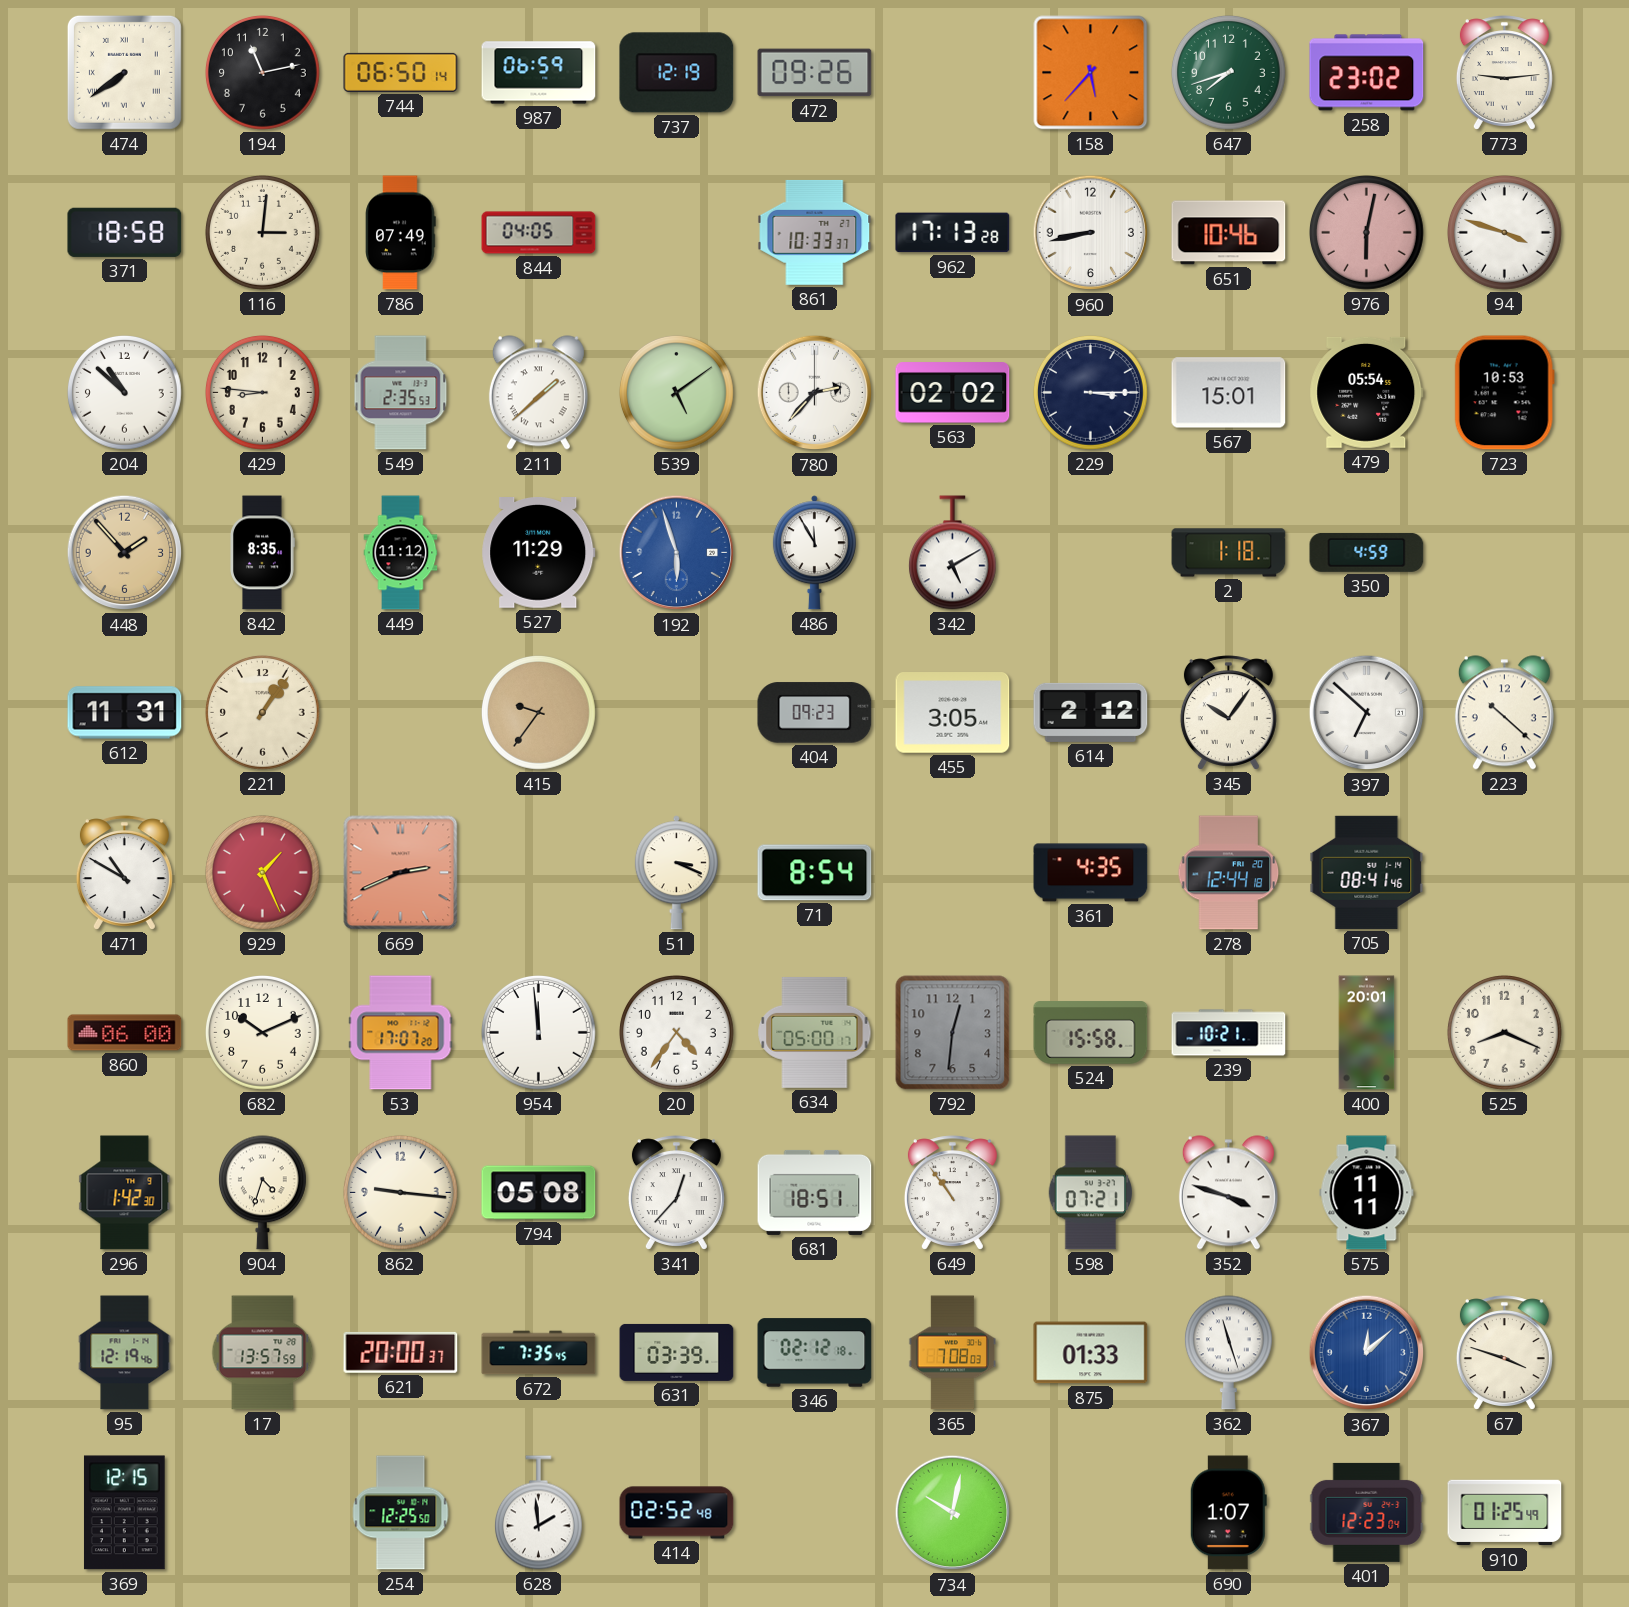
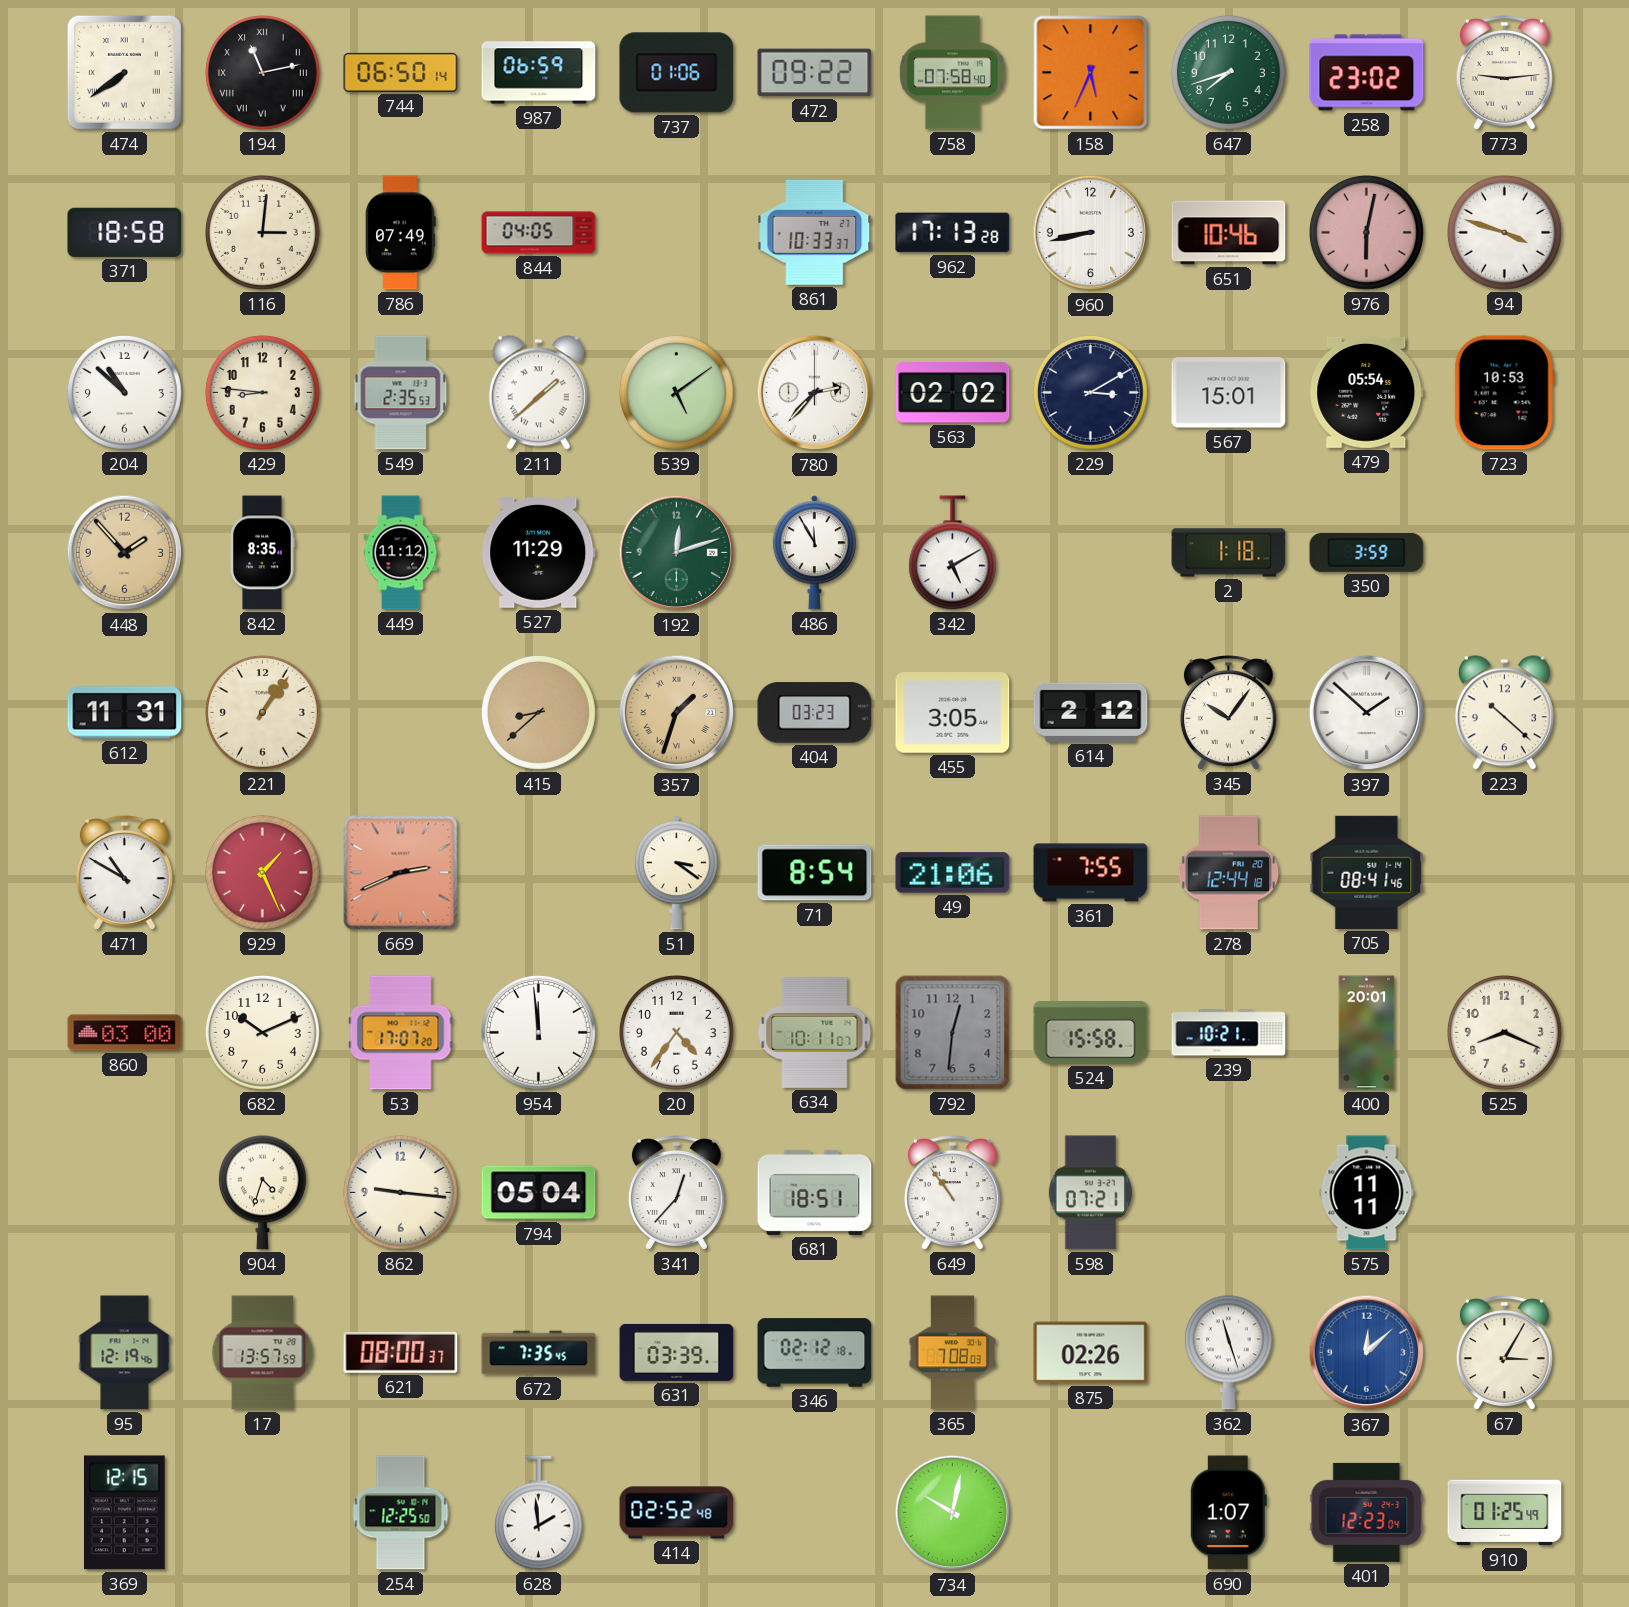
194 numerals: Arabic -> Roman (263, 73)
737: 12:19 -> 01:06 (677, 73)
472: 09:26 -> 09:22 (815, 73)
758: none -> 07:58 (952, 73)
158: 5:37 -> 5:34 (1091, 73)
229: 3:15 -> 3:10 (1091, 393)
192: 5:57 -> 12:12 (677, 553)
192 dial: blue -> green (677, 553)
350: 4:59 -> 3:59 (1367, 552)
415: 9:36 -> 8:38 (539, 713)
357: none -> 1:33 (677, 713)
404: 09:23 -> 03:23 (815, 713)
397: 6:52 -> 1:52 (1367, 713)
51: 3:19 -> 3:21 (676, 873)
49: none -> 21:06 (953, 873)
361: 4:35 -> 7:55 (1091, 873)
860: 06:00 -> 03:00 (125, 1033)
634: 05:00 -> 10:11 (815, 1032)
296: 1:42 -> none (125, 1193)
794: 05:08 -> 05:04 (539, 1193)
352: 3:48 -> none (1228, 1193)
621: 20:00 -> 08:00 (401, 1352)
875: 01:33 -> 02:26 (1091, 1353)
67: 3:48 -> 3:05 (1504, 1353)
